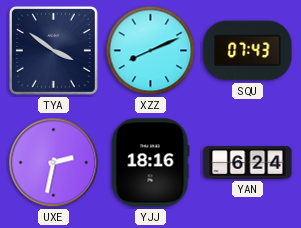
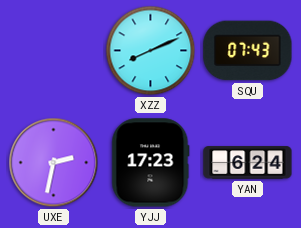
TYA: 3:51 -> none (53, 50)
YJJ: 18:16 -> 17:23 (151, 163)
